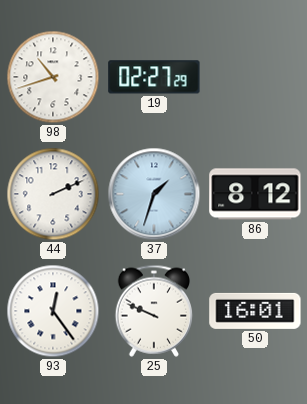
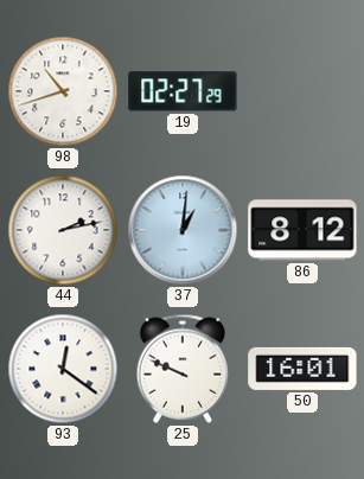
44: 2:11 -> 2:13 (63, 230)
37: 1:33 -> 1:01 (183, 230)
93: 12:24 -> 12:21 (63, 369)
